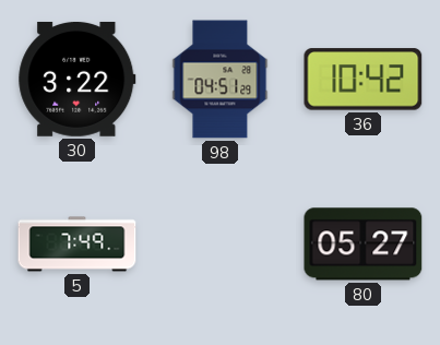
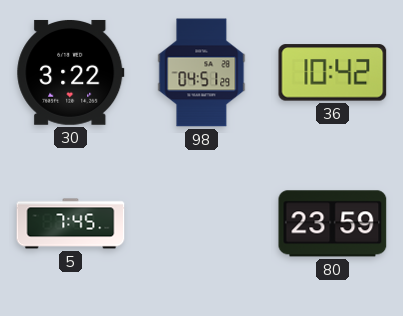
5: 7:49 -> 7:45 (71, 224)
80: 05:27 -> 23:59 (333, 224)
